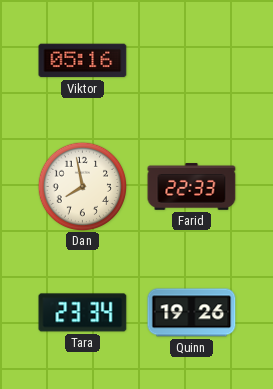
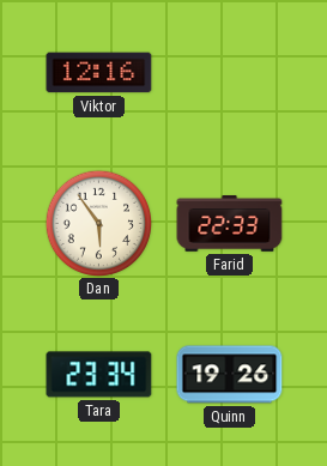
Viktor: 05:16 -> 12:16 (99, 73)
Dan: 7:58 -> 5:54 (98, 223)
